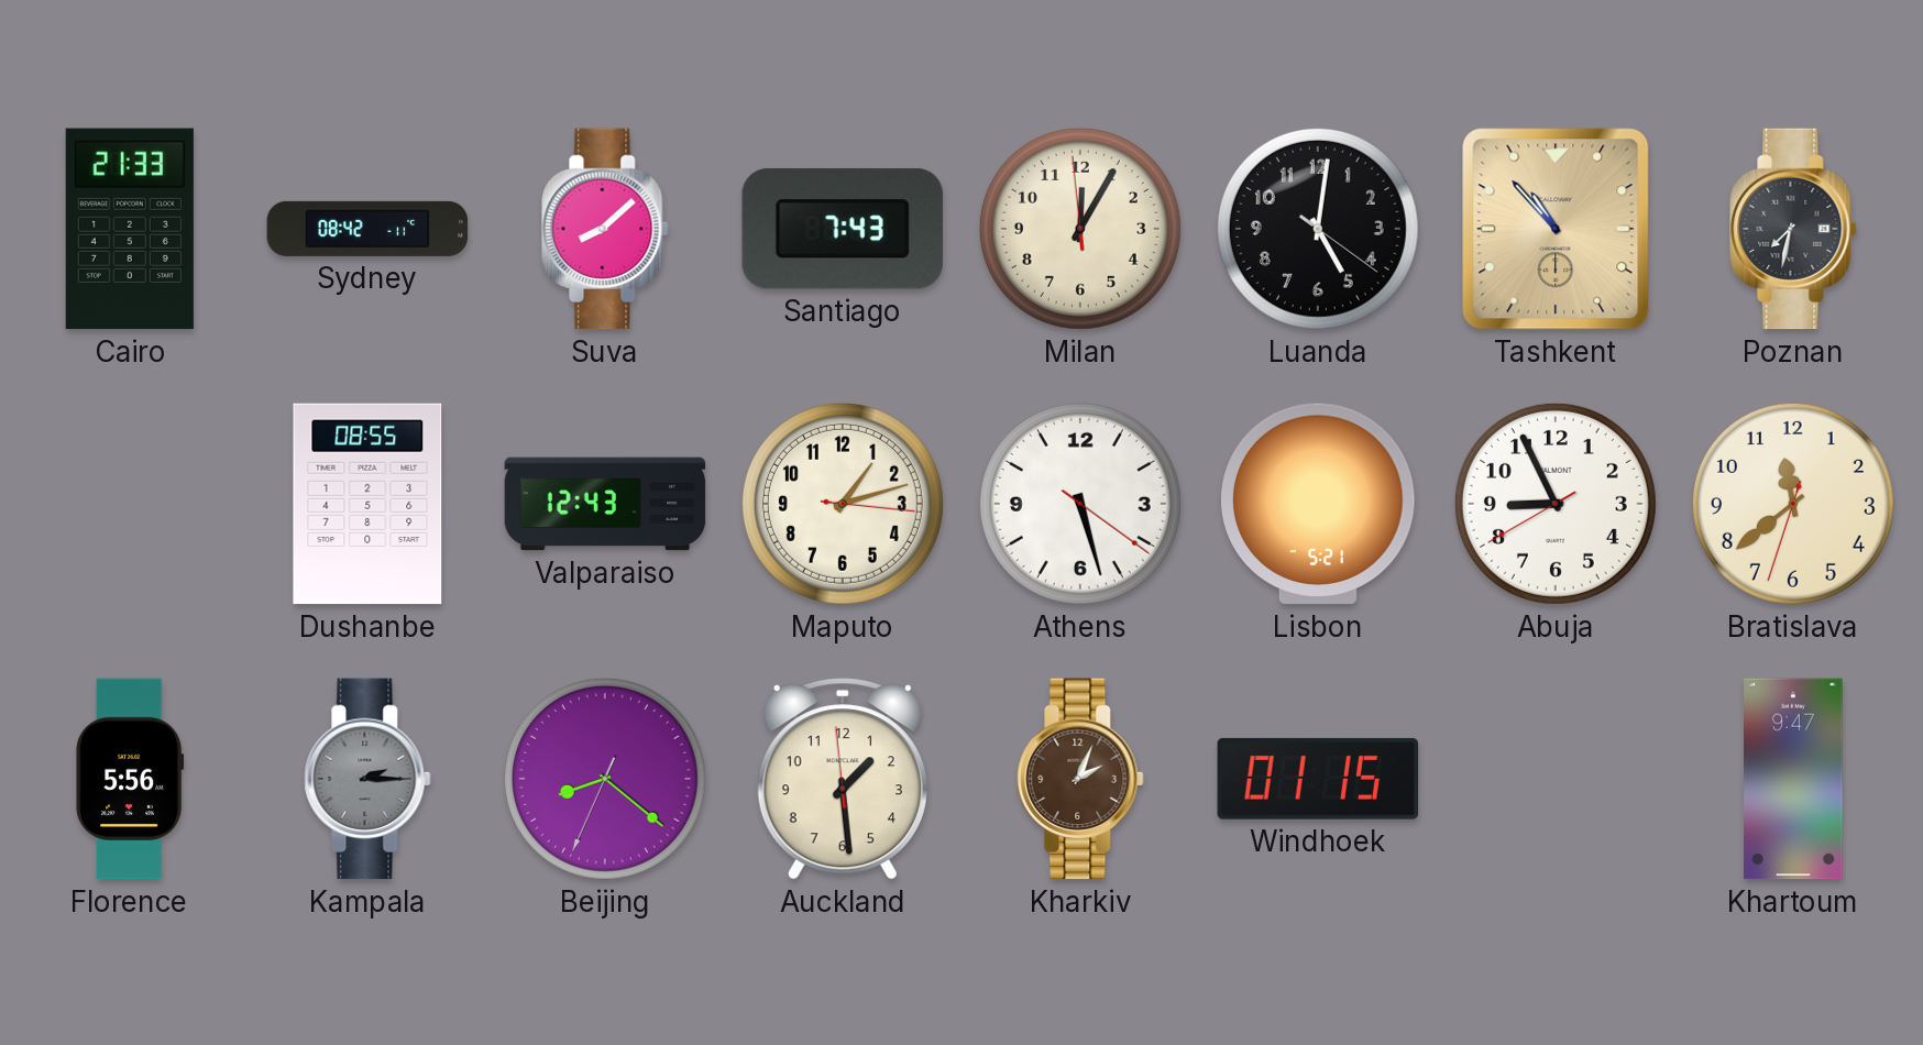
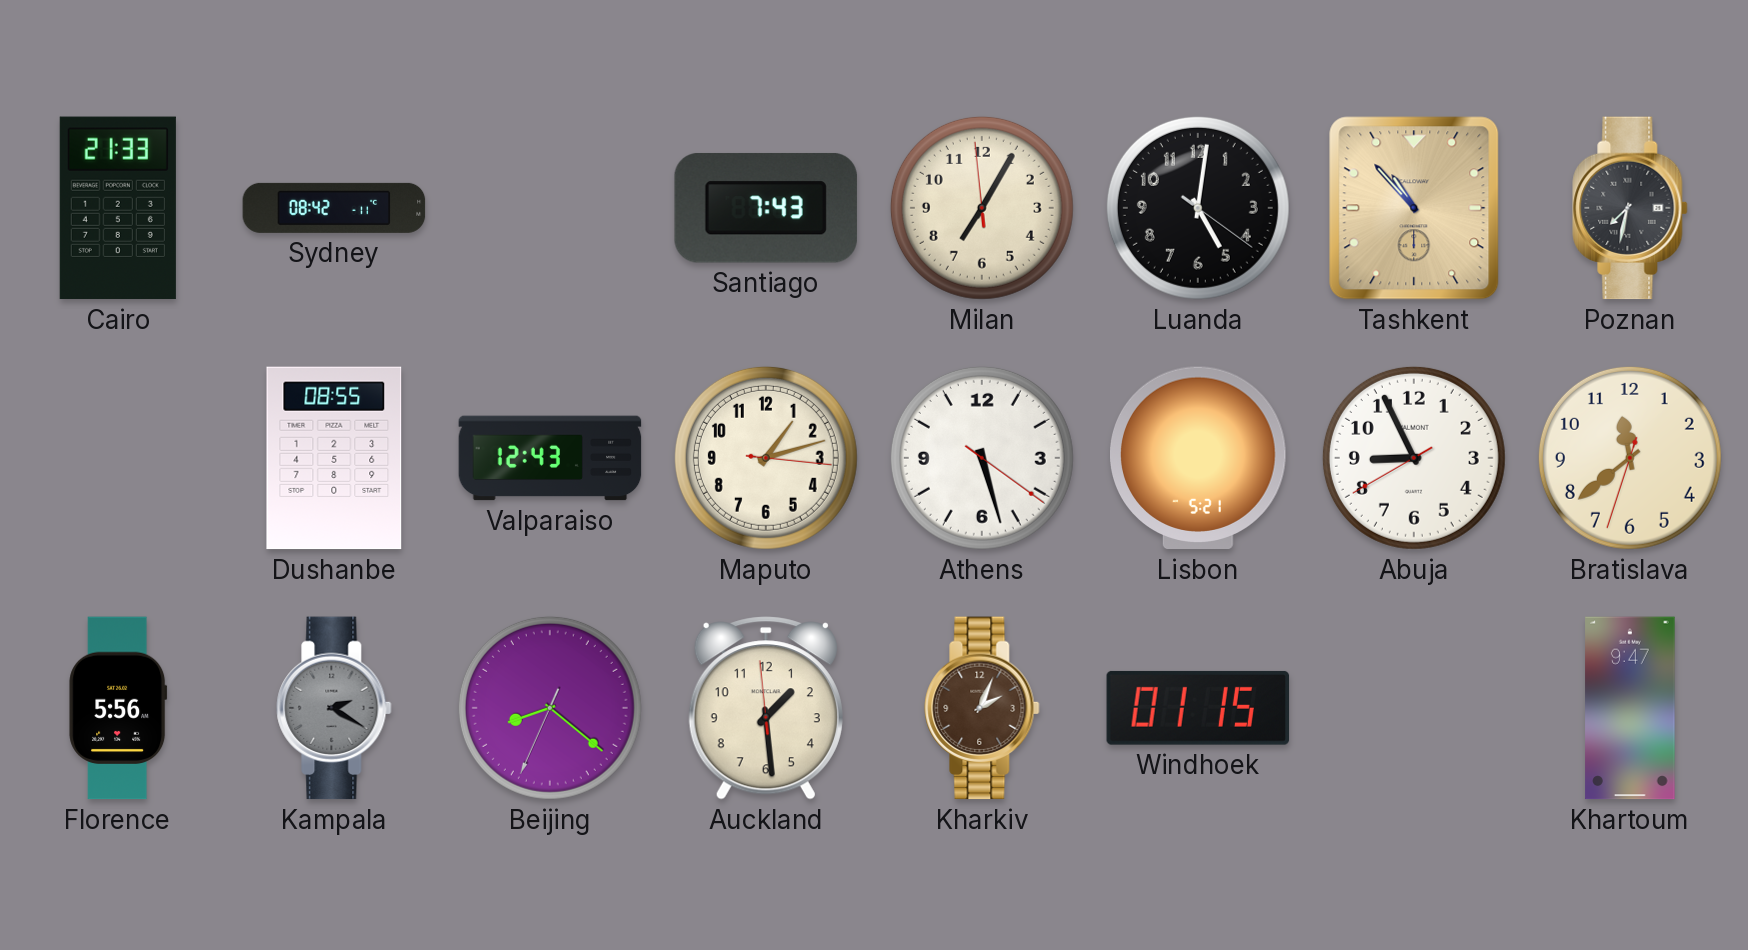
Suva: 8:08 -> none (605, 229)
Milan: 12:04 -> 7:04 (982, 208)
Kampala: 2:15 -> 2:20 (334, 708)
